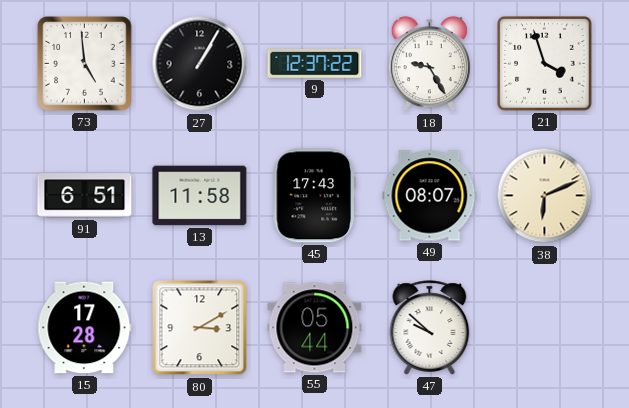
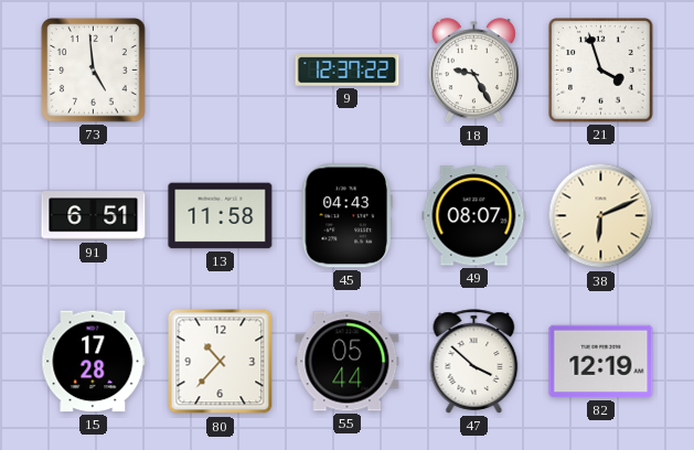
27: 1:05 -> none (200, 64)
45: 17:43 -> 04:43 (346, 216)
80: 3:10 -> 10:37 (221, 362)
47: 9:52 -> 3:52 (474, 362)
82: none -> 12:19 (601, 362)
